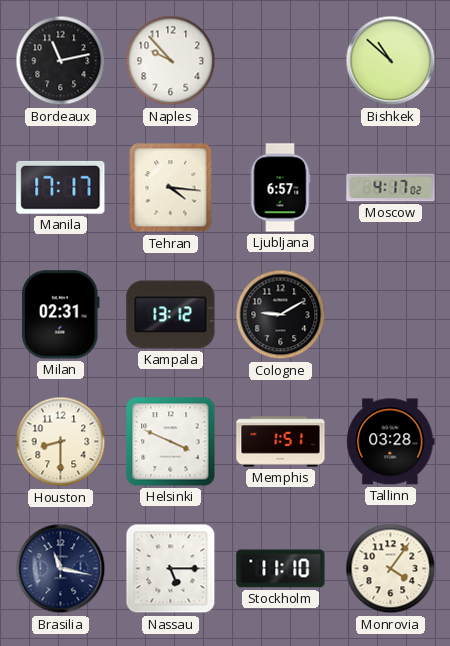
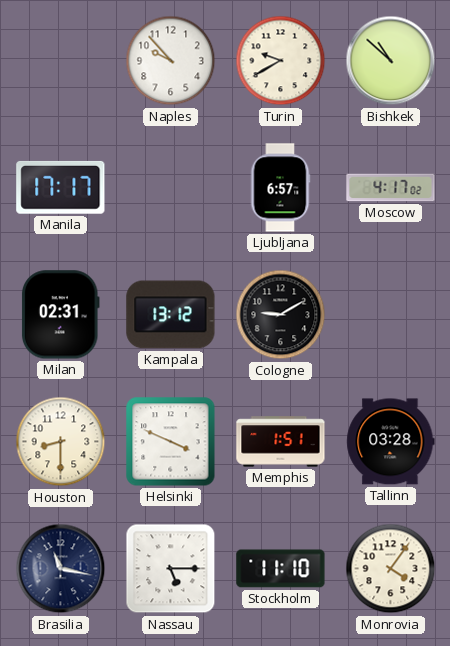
Bordeaux: 11:13 -> none (61, 61)
Turin: none -> 9:40 (281, 61)
Tehran: 4:16 -> none (171, 188)
